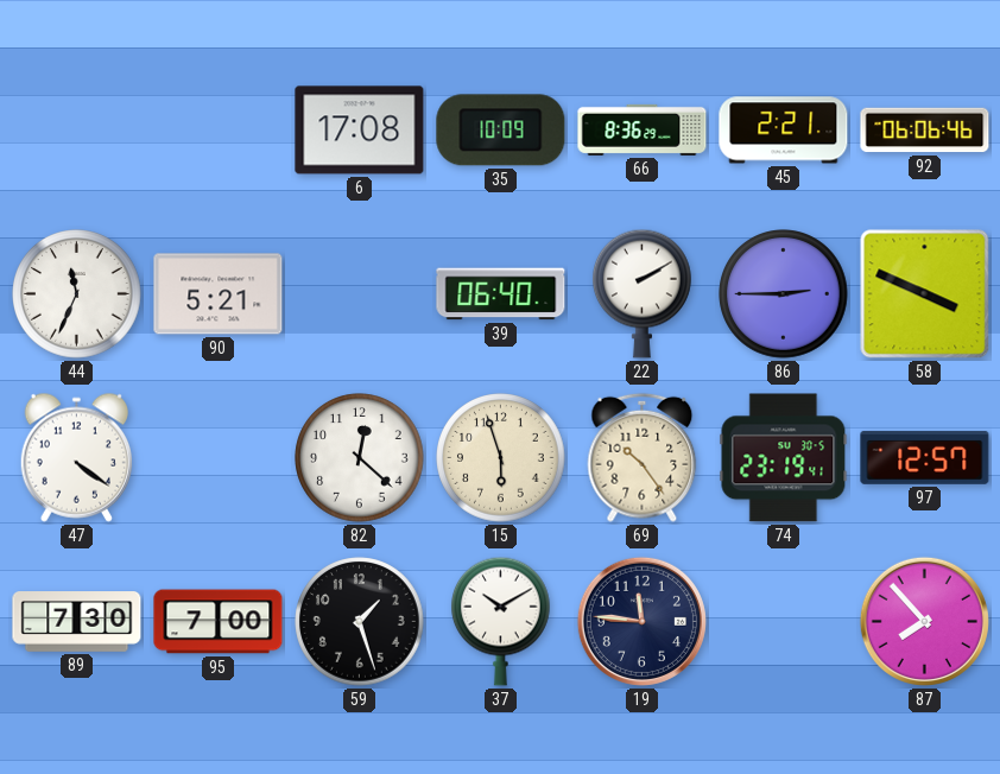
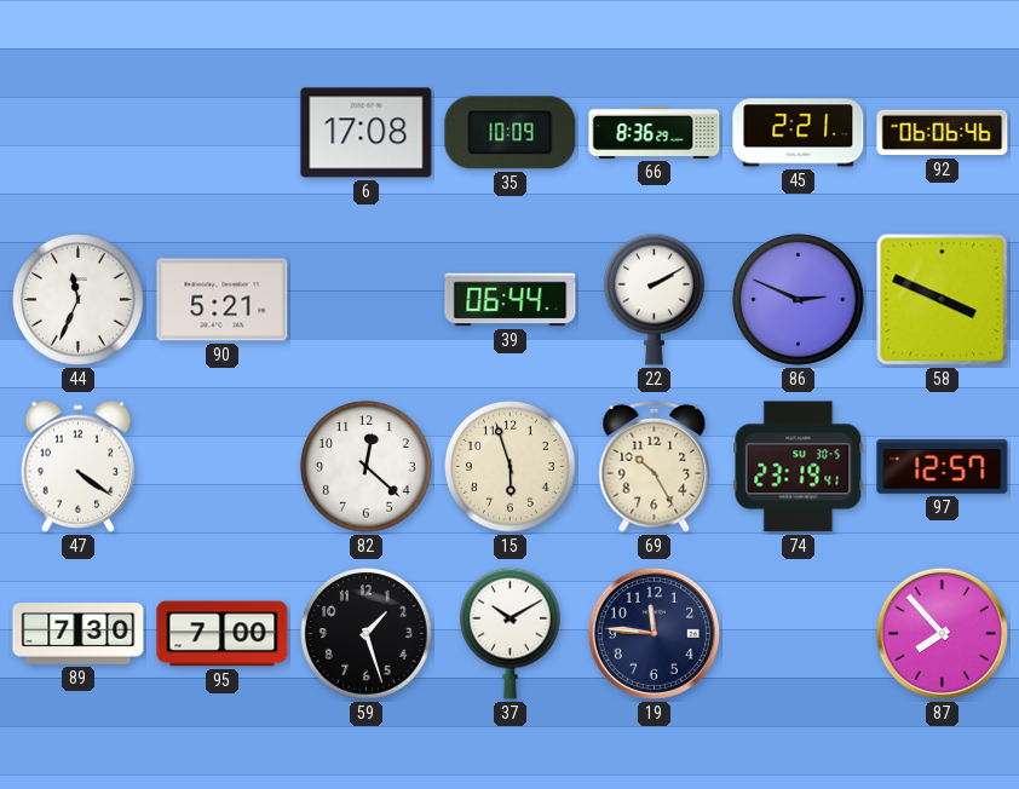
39: 06:40 -> 06:44 (511, 300)
86: 2:45 -> 2:49 (799, 300)
69: 10:24 -> 10:25 (655, 466)
